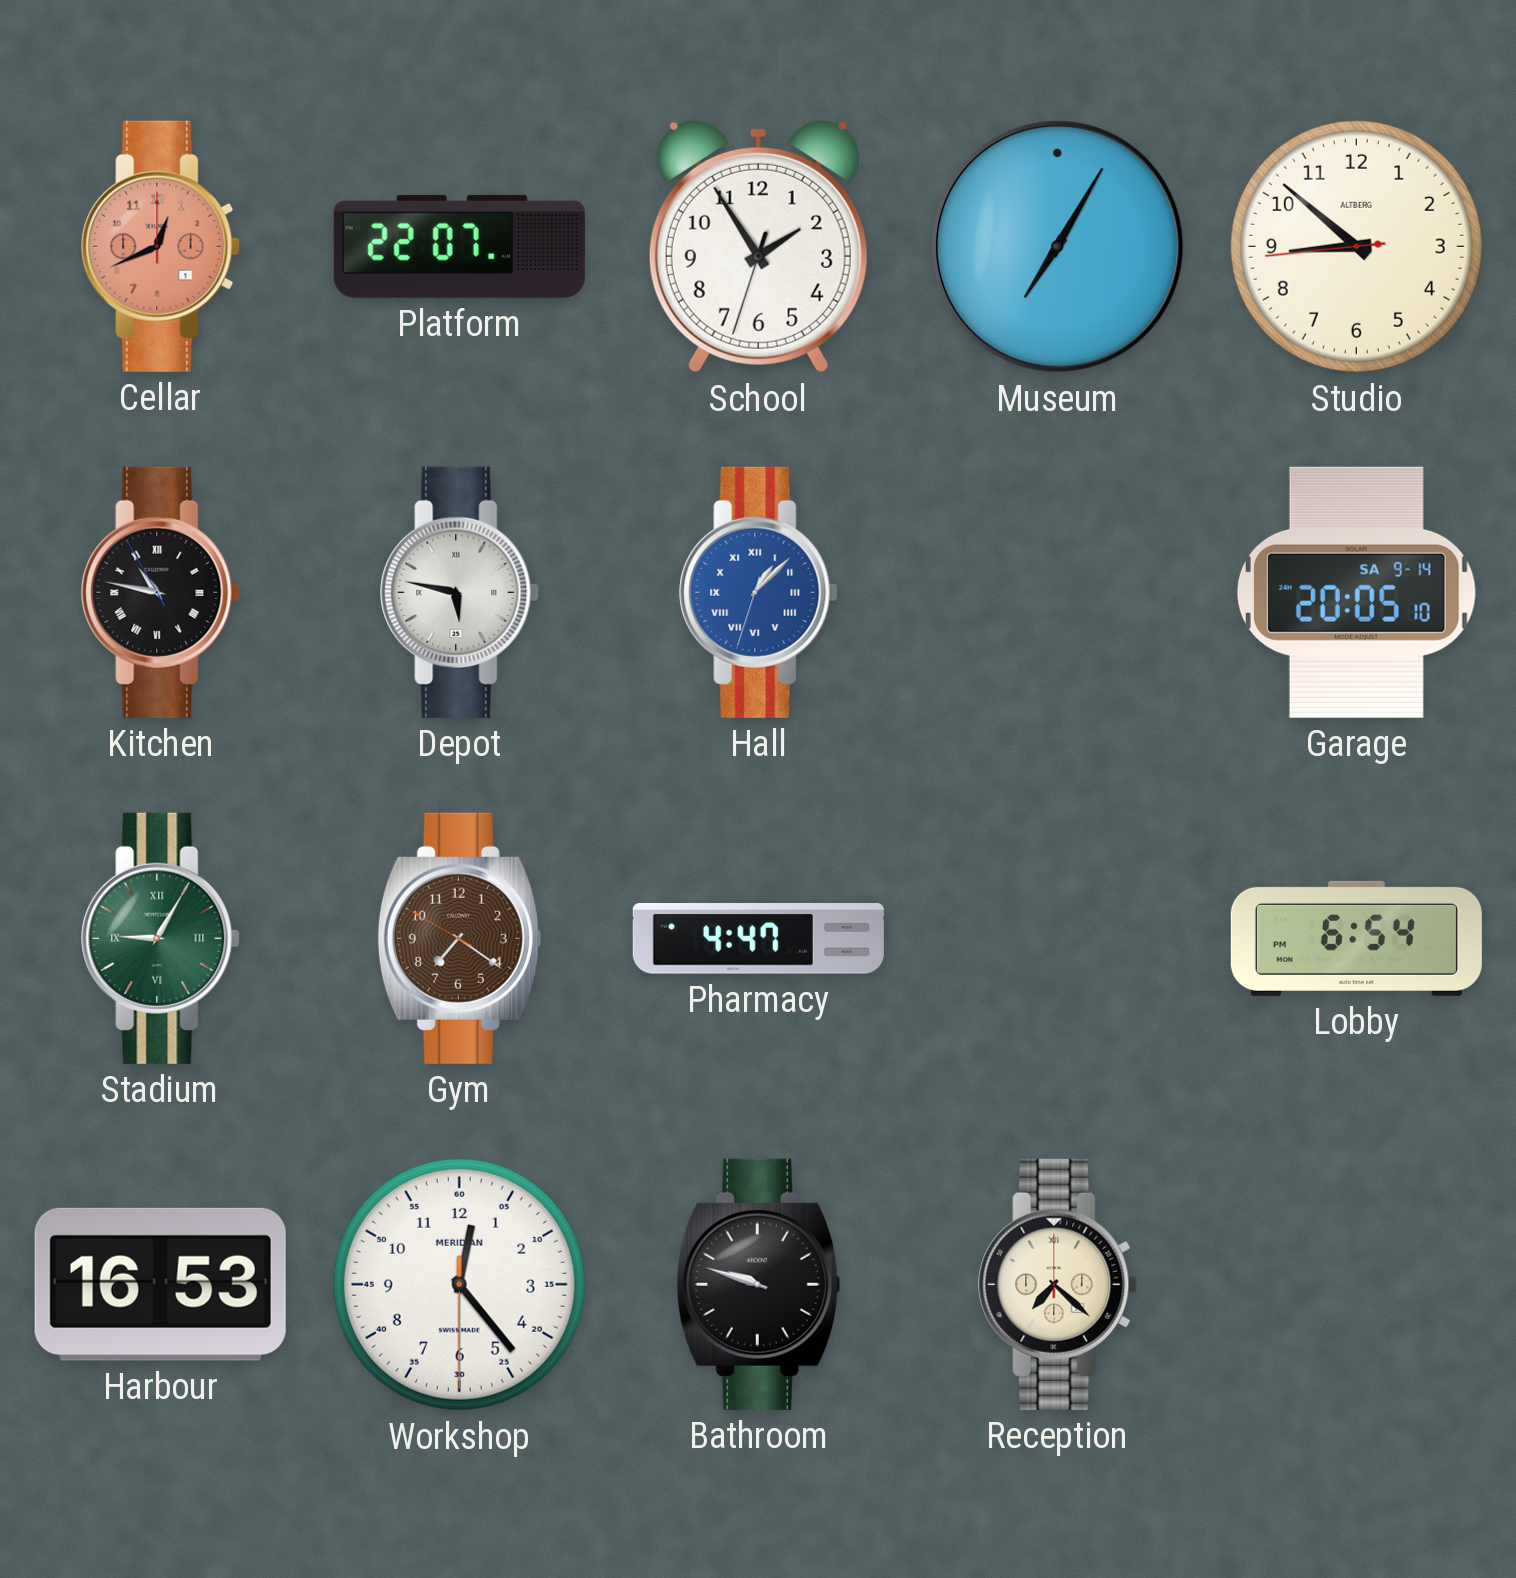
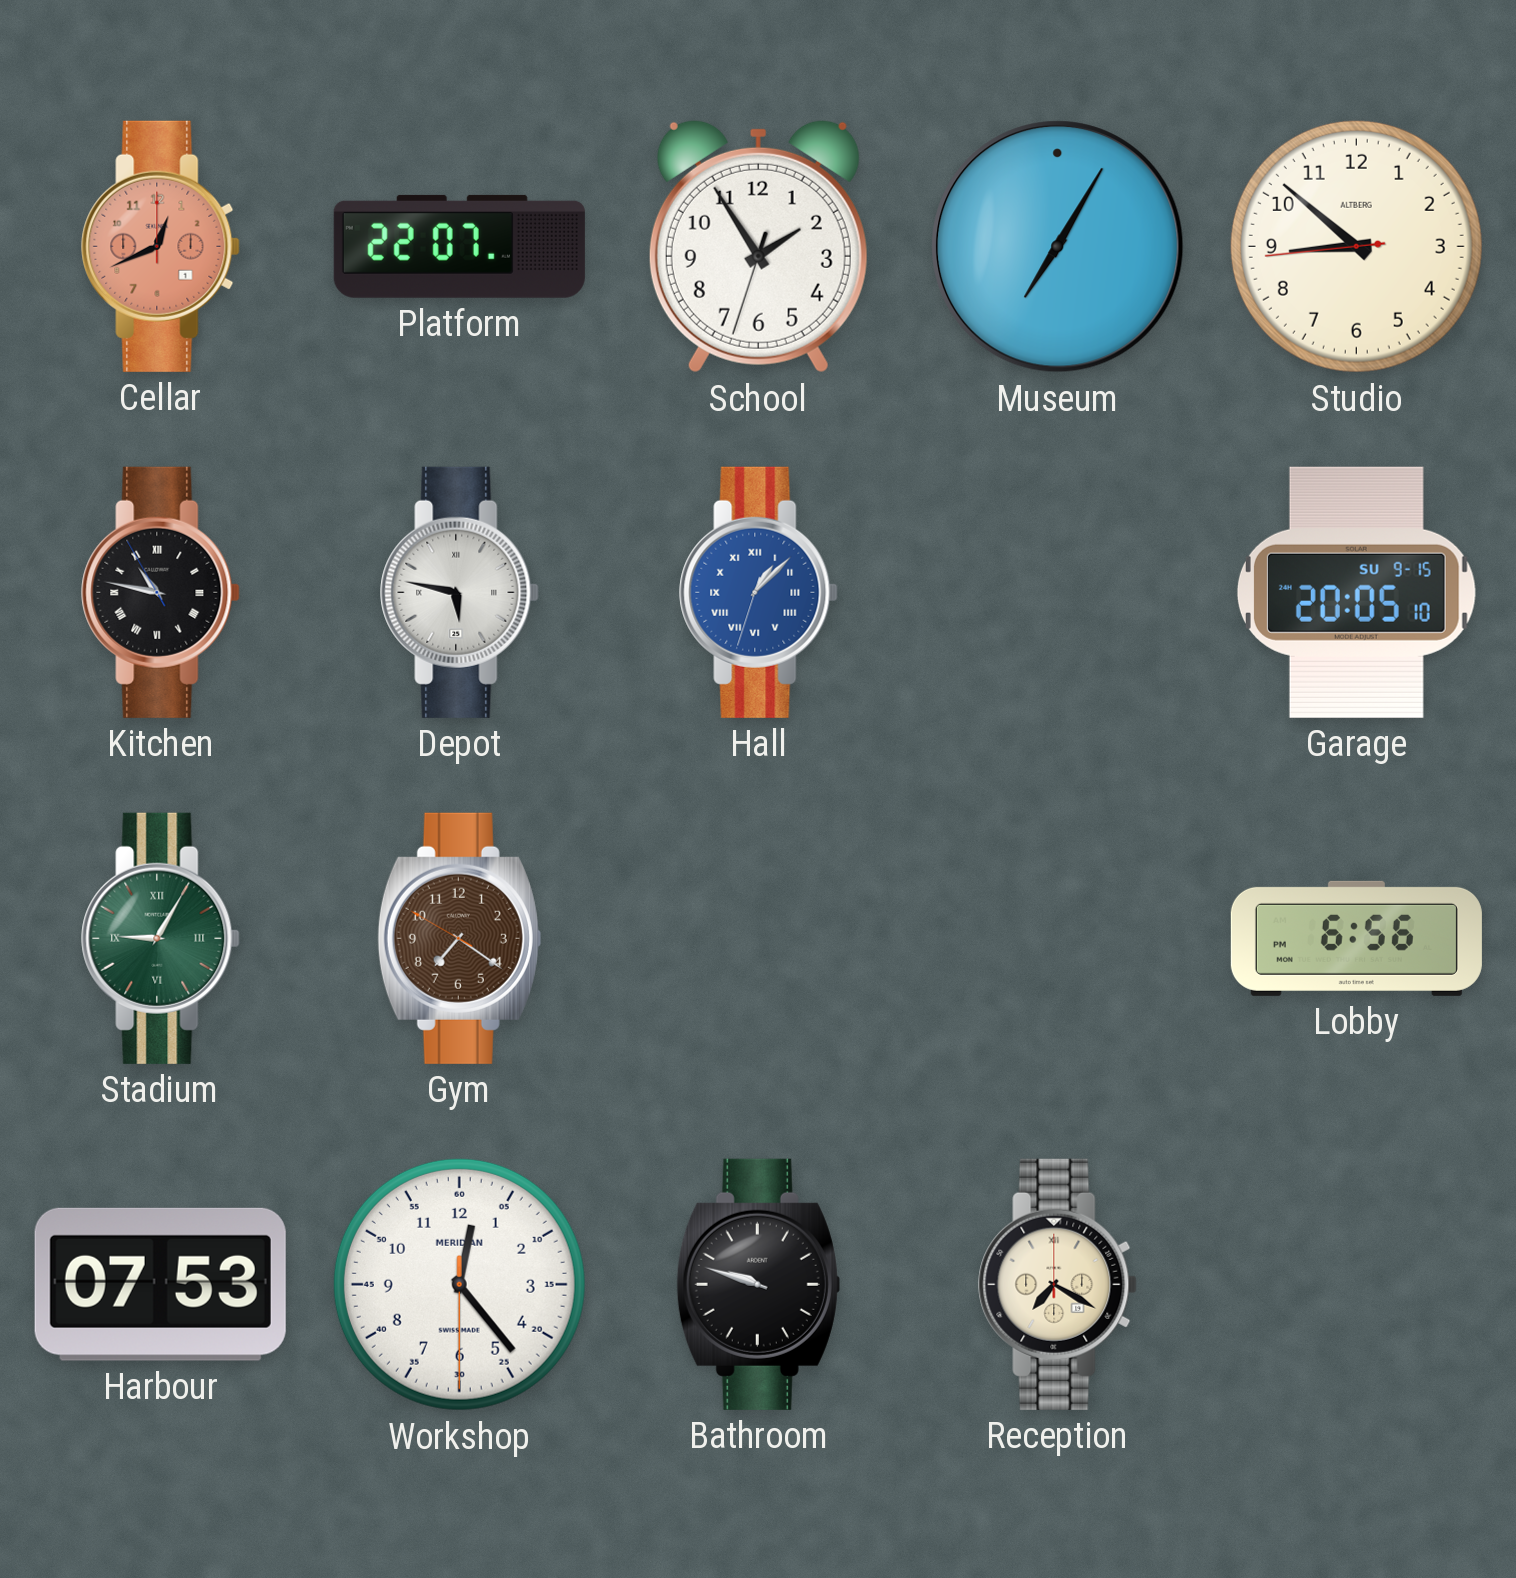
Garage date: SA 9-14 -> SU 9-15 (1356, 592)
Pharmacy: 4:47 -> none (758, 939)
Lobby: 6:54 -> 6:56 (1356, 938)
Harbour: 16:53 -> 07:53 (160, 1284)
Reception: 7:22 -> 7:20 (1058, 1284)
